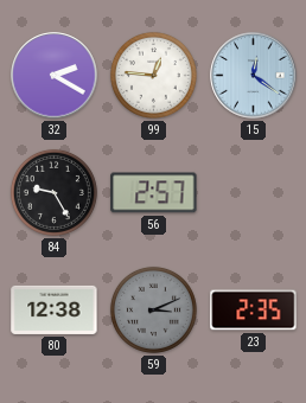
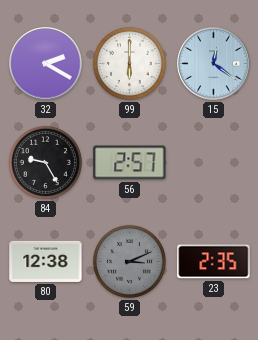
99: 12:46 -> 6:00 (129, 63)
